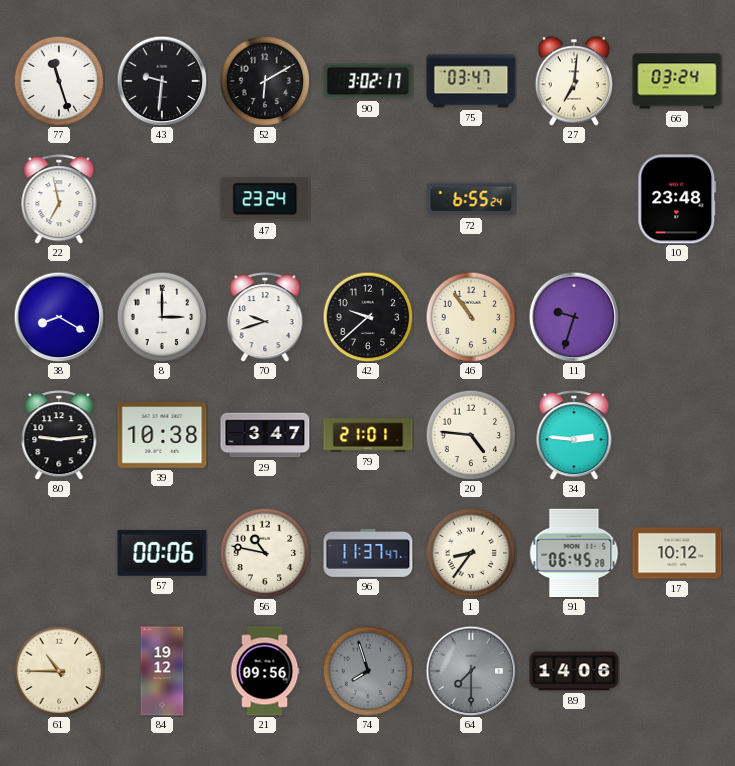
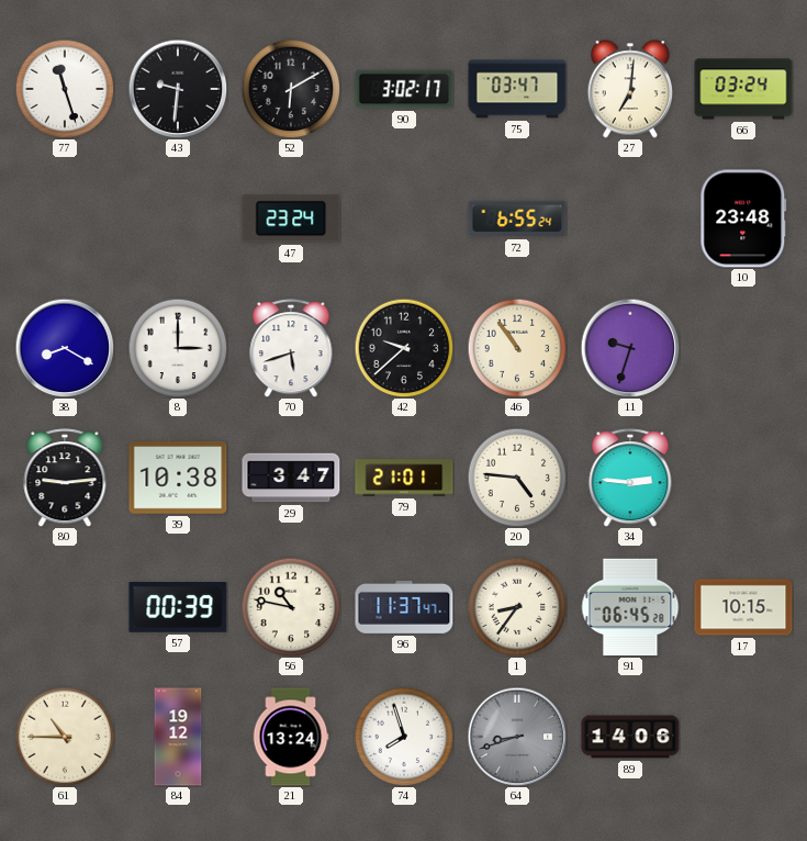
22: 6:58 -> none (59, 199)
70: 9:42 -> 5:42 (291, 348)
57: 00:06 -> 00:39 (178, 608)
17: 10:12 -> 10:15 (743, 607)
21: 09:56 -> 13:24 (291, 737)
74 dial: grey -> white (404, 737)
64: 7:30 -> 8:42 (517, 737)
